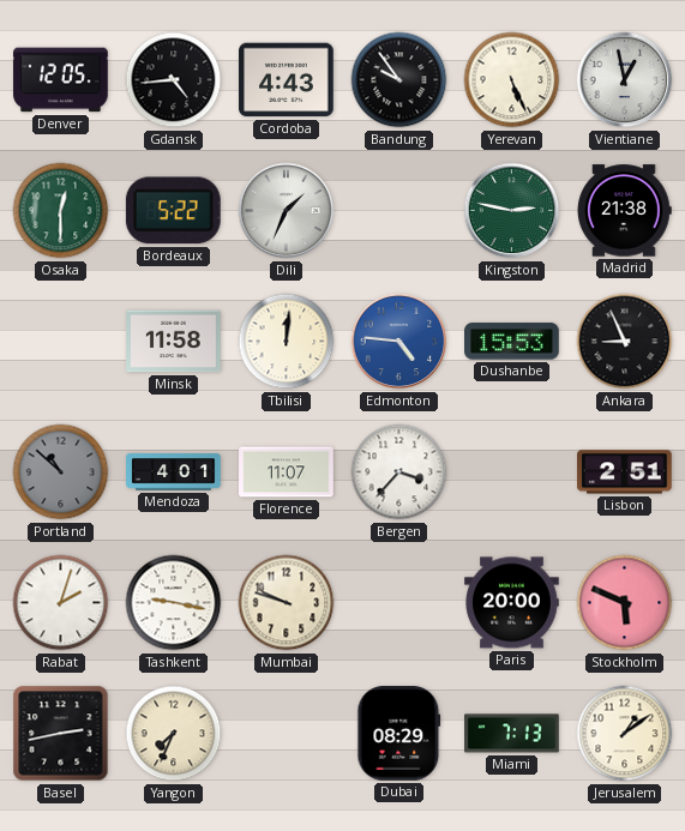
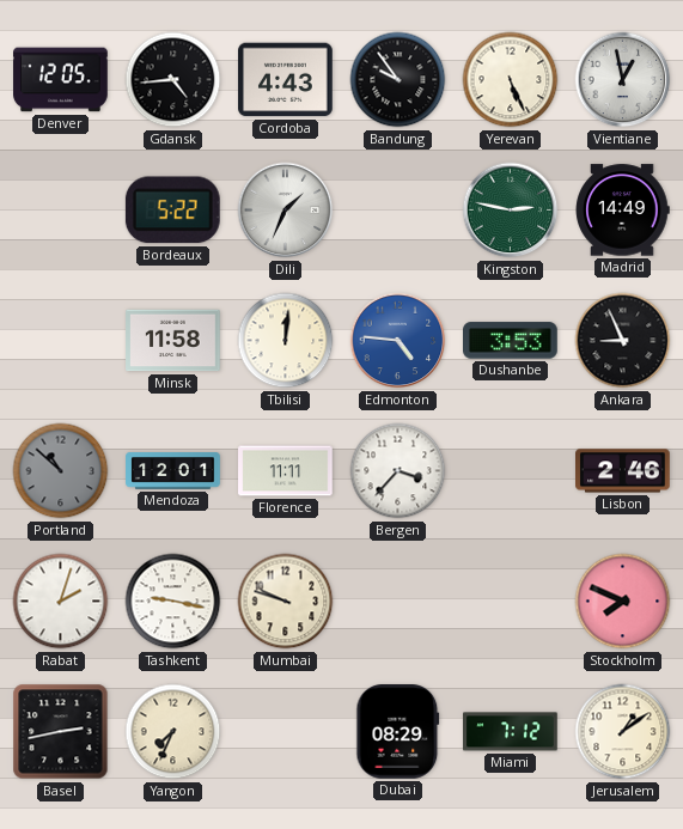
Osaka: 12:30 -> none (61, 211)
Madrid: 21:38 -> 14:49 (622, 211)
Dushanbe: 15:53 -> 3:53 (511, 341)
Mendoza: 4:01 -> 12:01 (173, 471)
Florence: 11:07 -> 11:11 (286, 471)
Lisbon: 2:51 -> 2:46 (623, 471)
Paris: 20:00 -> none (512, 603)
Stockholm: 5:49 -> 7:49 (623, 602)
Miami: 7:13 -> 7:12 (511, 732)
